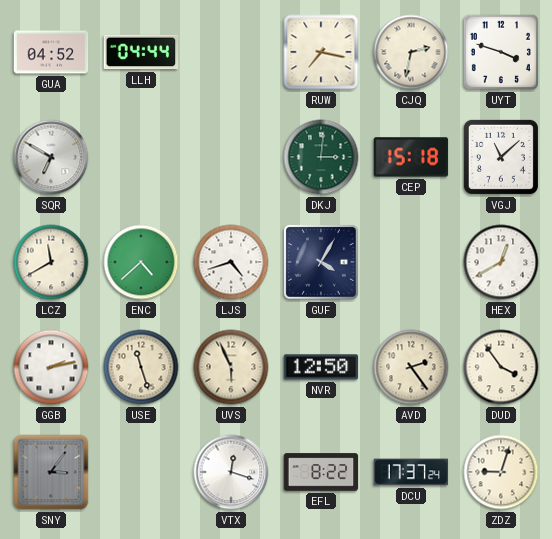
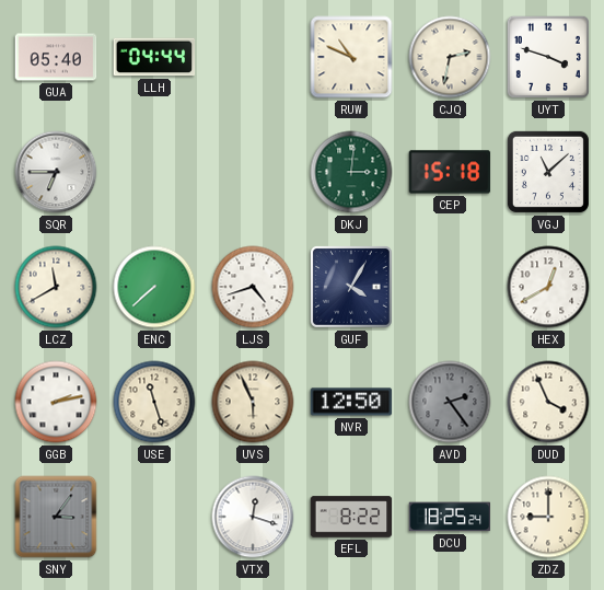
GUA: 04:52 -> 05:40 (56, 57)
RUW: 7:17 -> 10:49 (351, 57)
SQR: 6:50 -> 6:45 (56, 172)
ENC: 4:38 -> 7:38 (154, 287)
AVD dial: cream -> grey (450, 402)
DUD: 3:54 -> 3:56 (548, 402)
DCU: 17:37 -> 18:25 (450, 517)
ZDZ: 9:03 -> 9:00 (548, 517)
